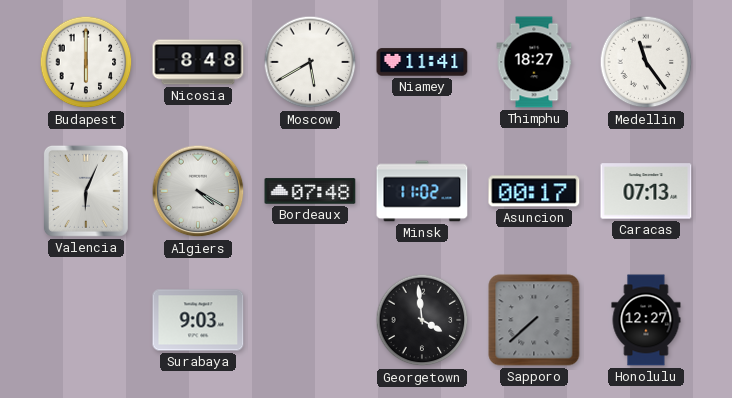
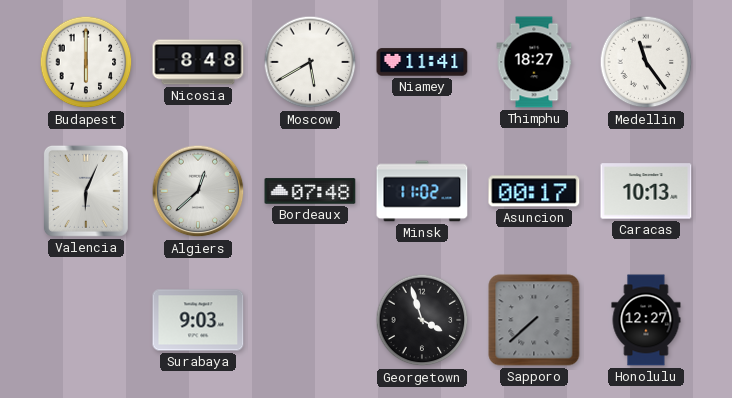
Algiers: 4:20 -> 12:38 (198, 191)
Caracas: 07:13 -> 10:13 (646, 191)
Georgetown: 3:59 -> 3:57 (422, 320)
